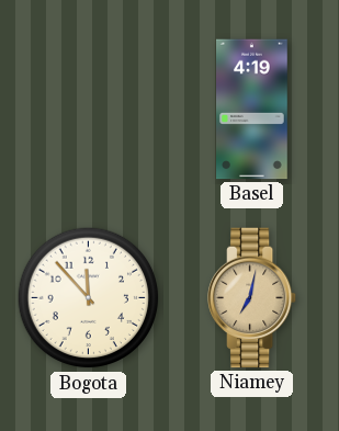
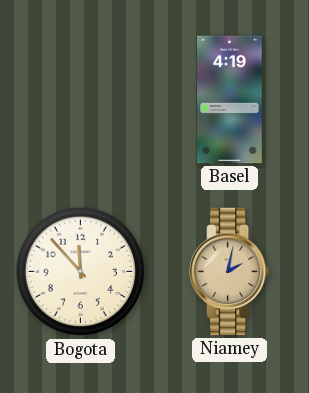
Niamey: 7:02 -> 2:02 (231, 272)
